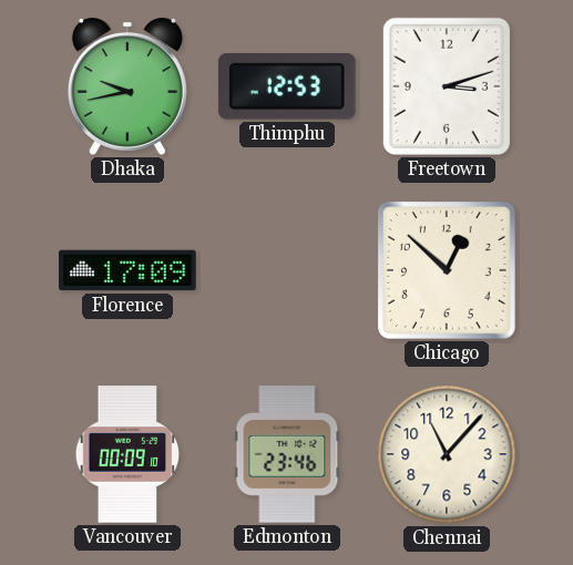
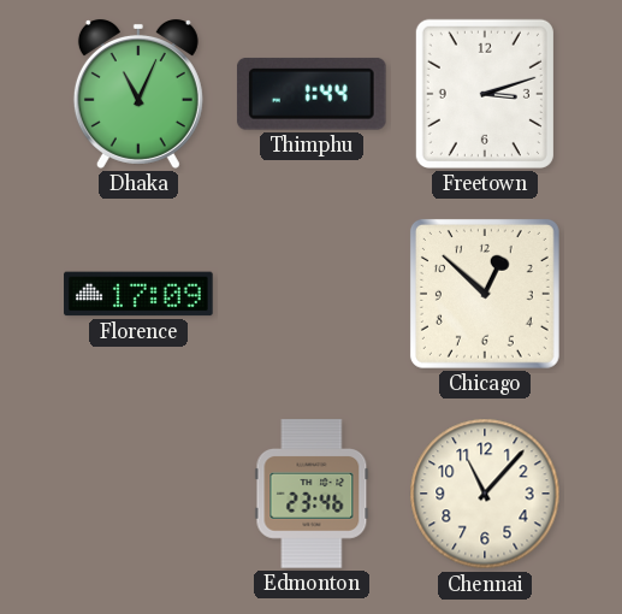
Dhaka: 9:43 -> 11:04 (138, 94)
Thimphu: 12:53 -> 1:44 (312, 94)
Vancouver: 00:09 -> none (127, 454)
